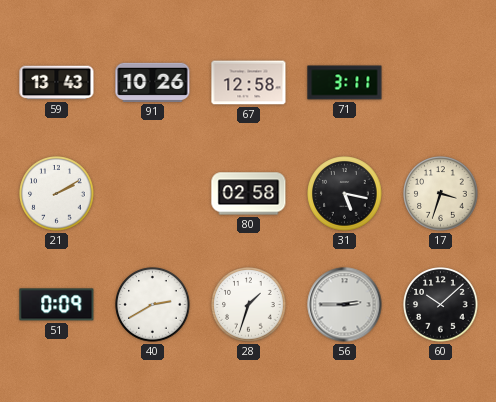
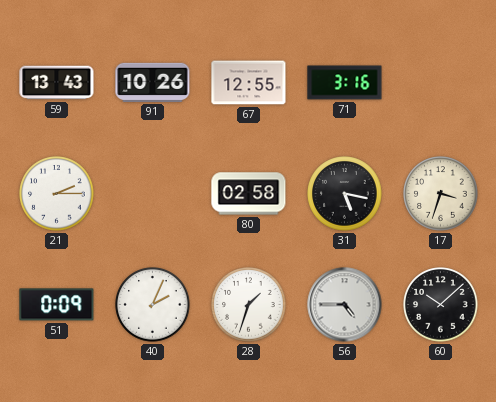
67: 12:58 -> 12:55 (249, 83)
71: 3:11 -> 3:16 (345, 83)
21: 2:10 -> 2:15 (57, 194)
40: 2:40 -> 2:04 (153, 305)
56: 2:45 -> 4:45 (345, 305)
